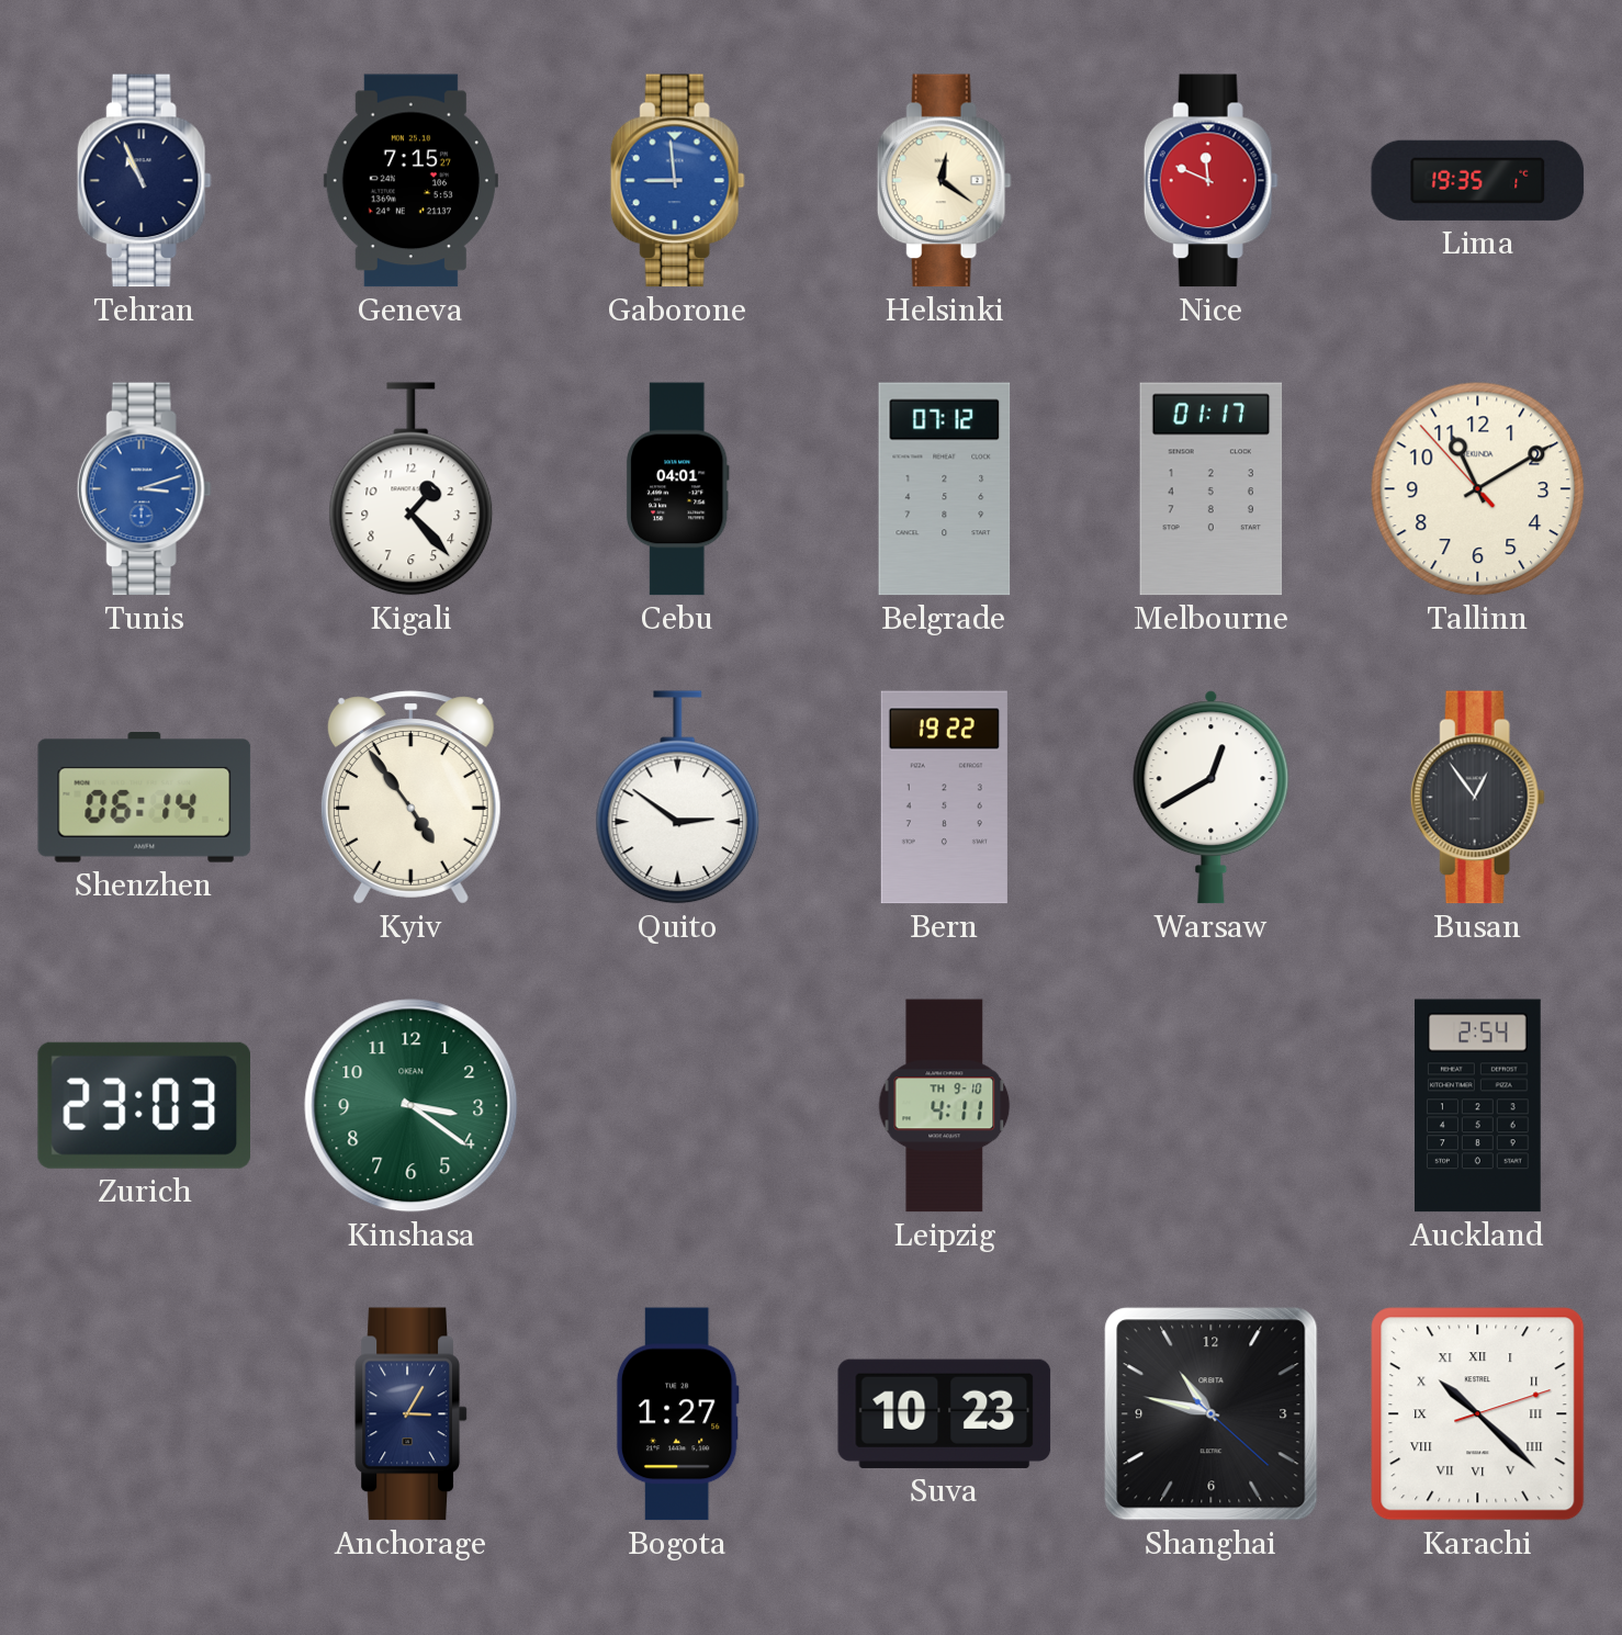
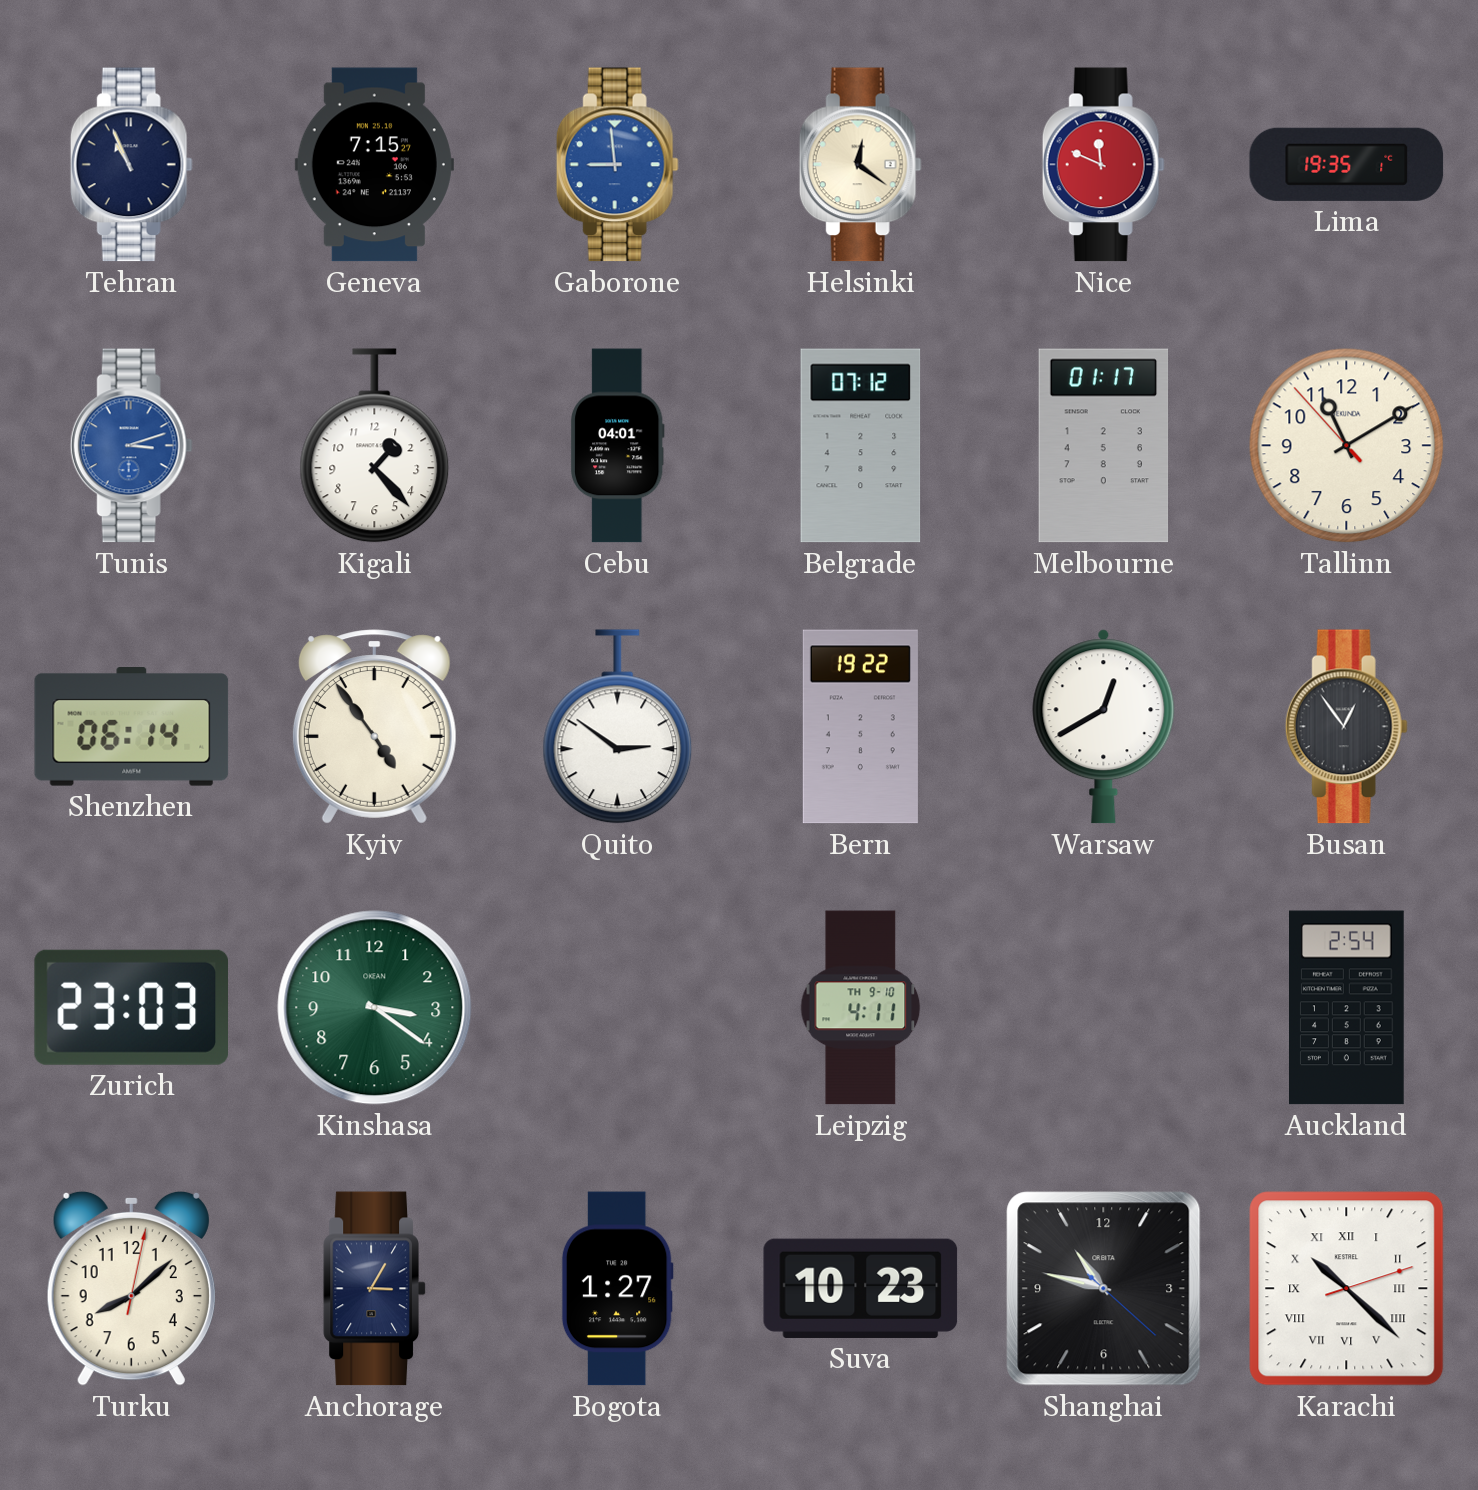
Turku: none -> 8:08 (131, 1288)
